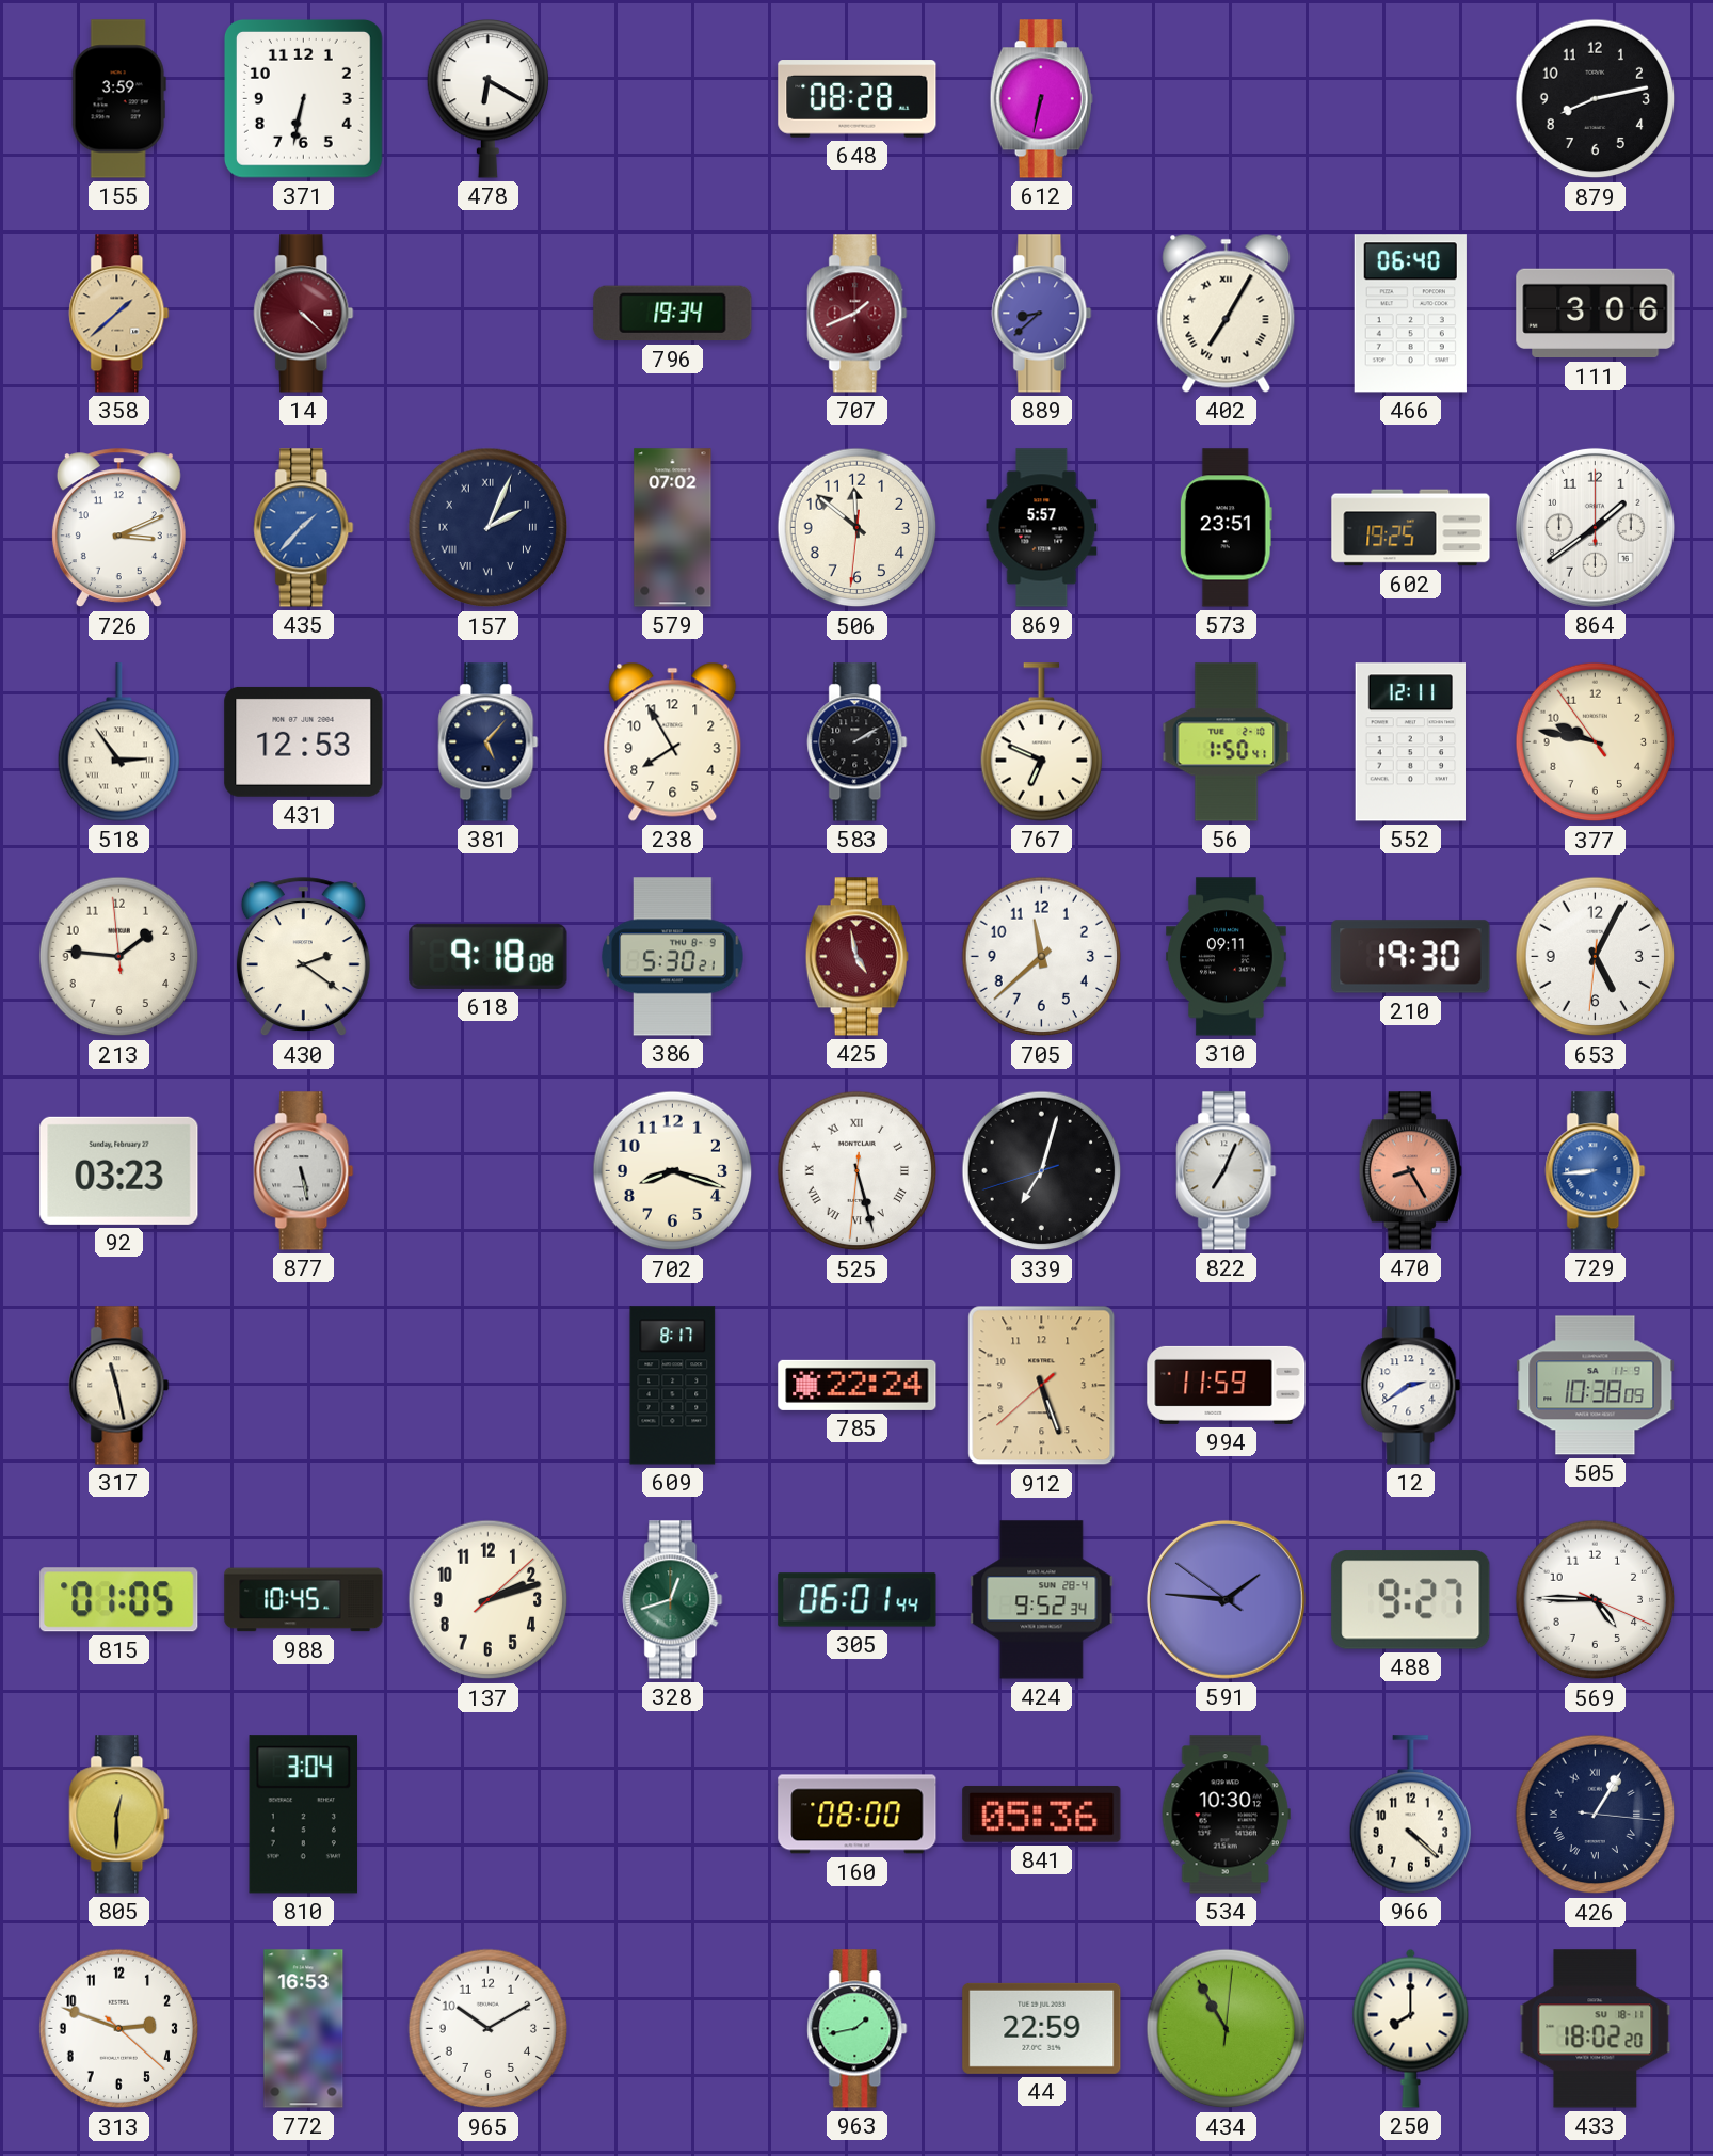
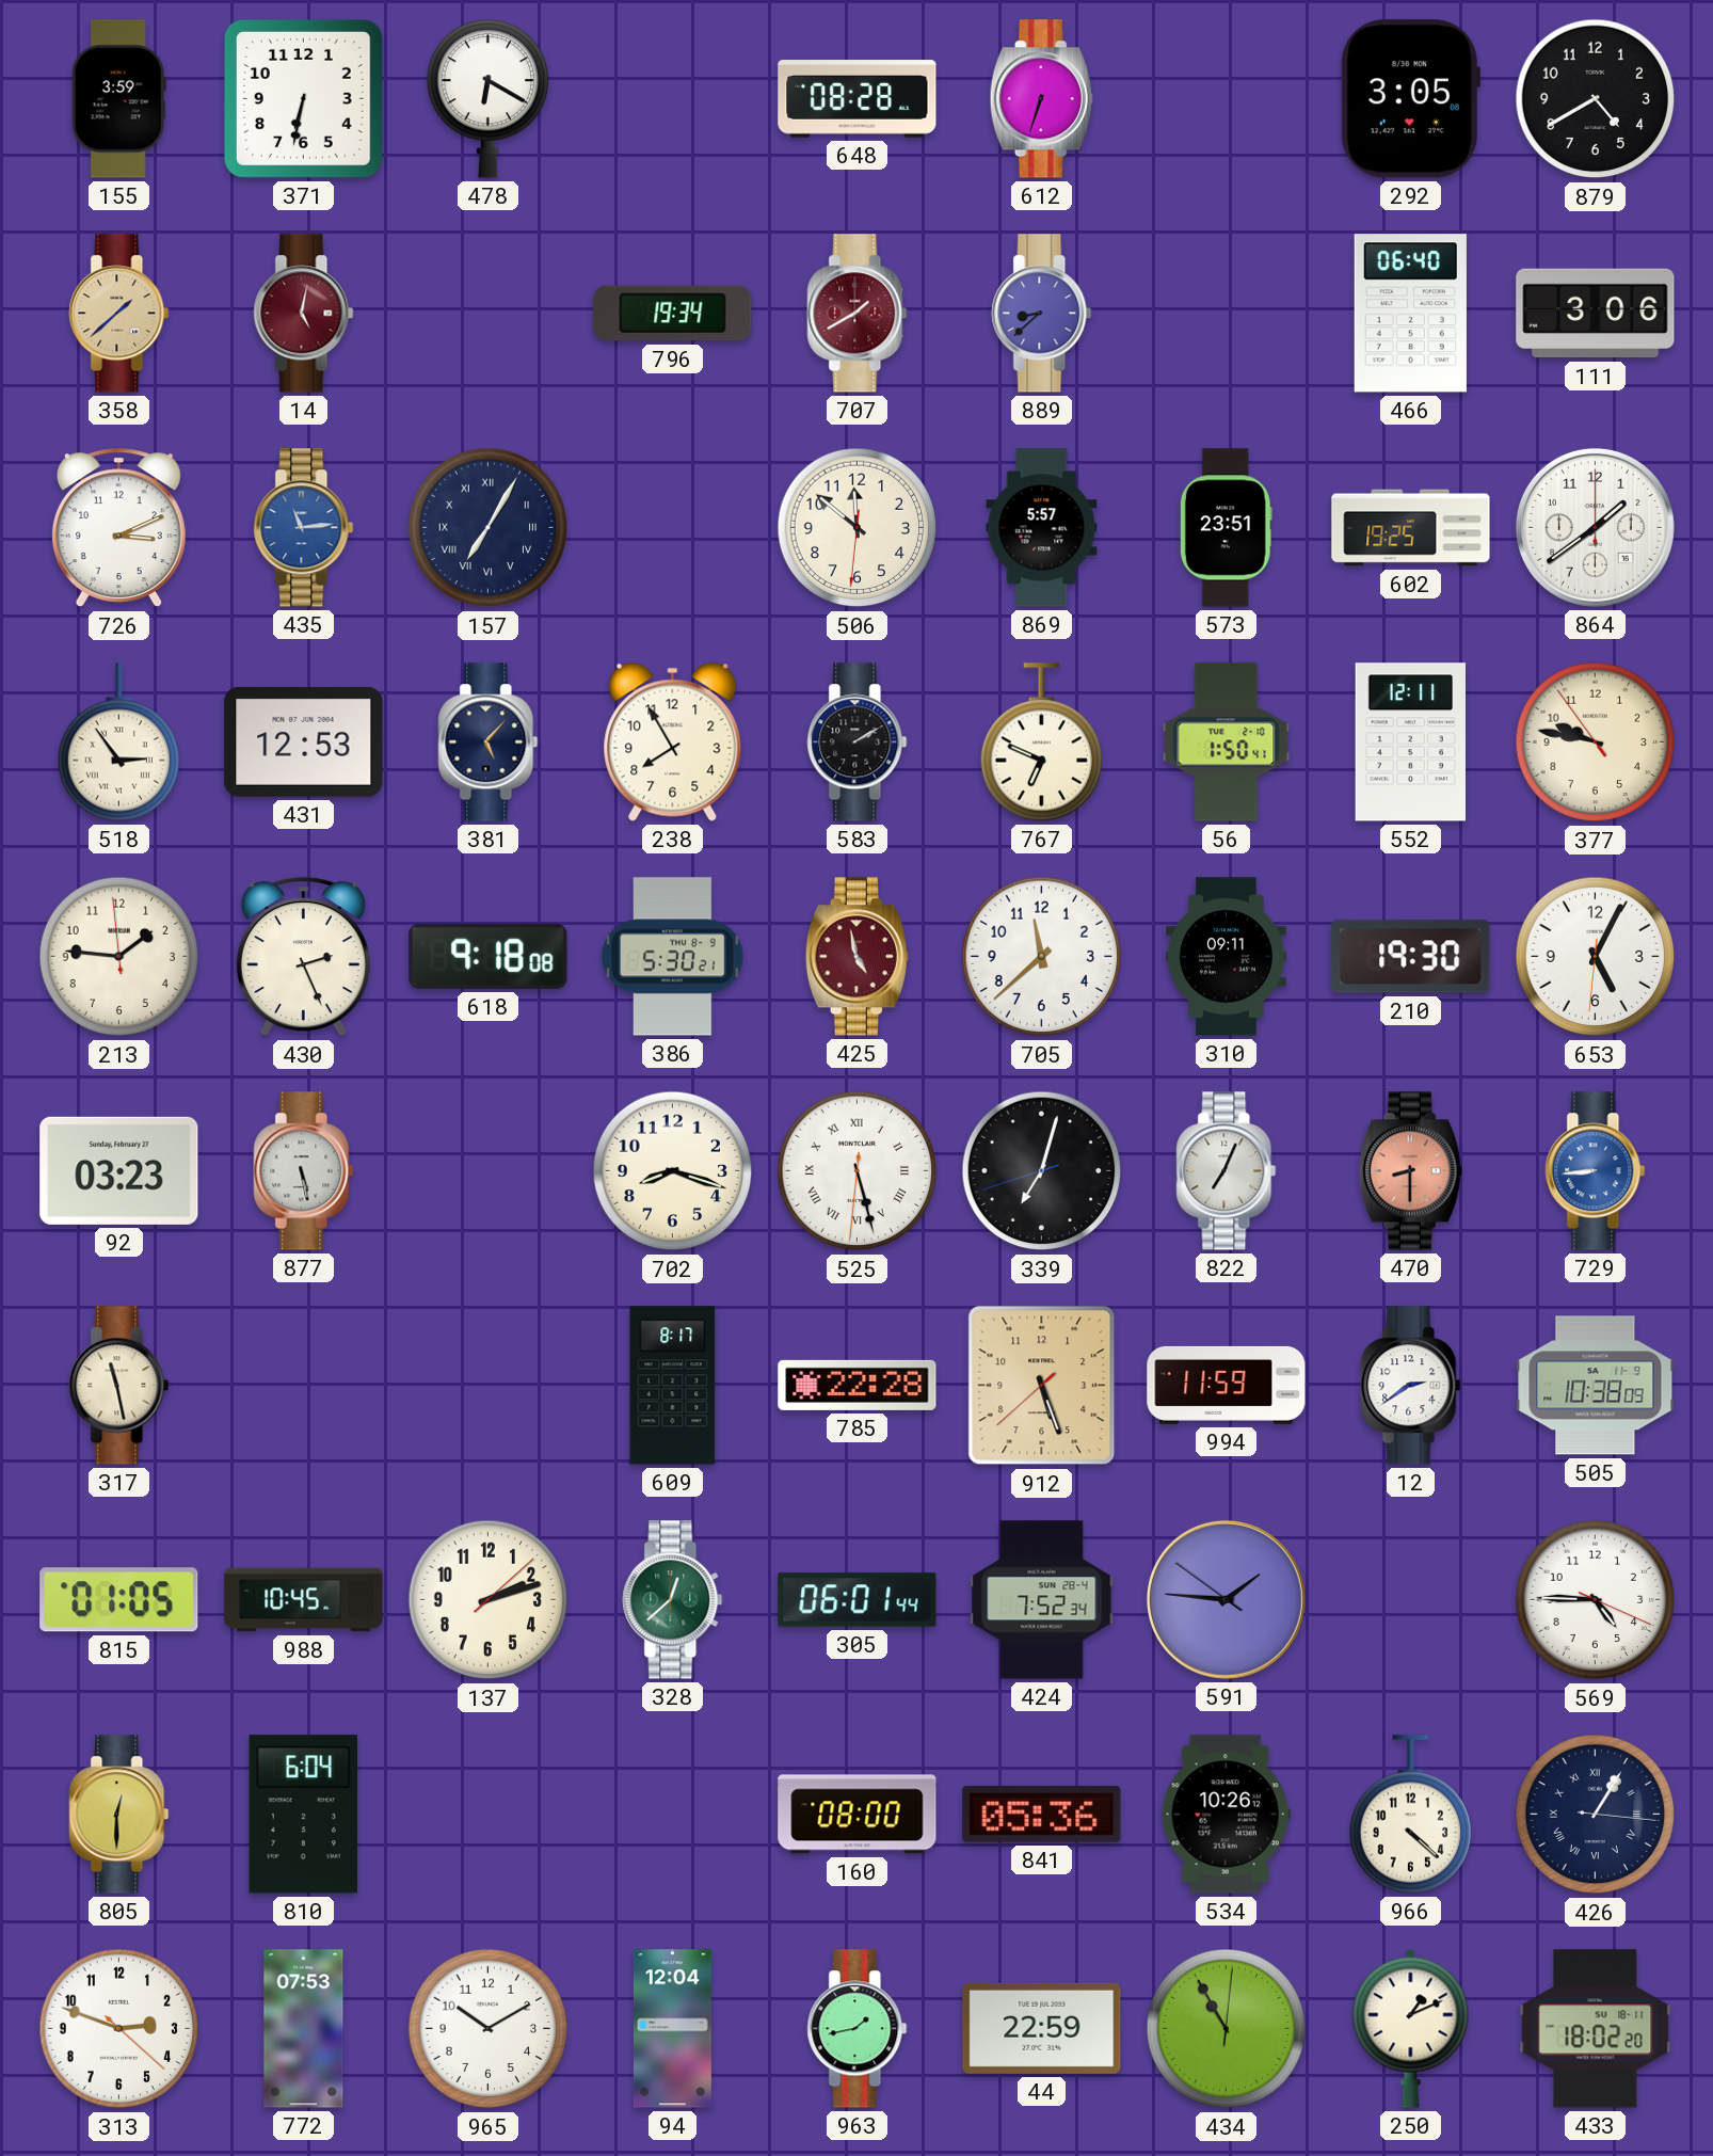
612: 6:32 -> 6:33 (1041, 99)
292: none -> 3:05 (1410, 99)
879: 8:13 -> 4:40 (1596, 99)
14: 4:22 -> 5:02 (304, 314)
707: 1:41 -> 1:40 (858, 314)
402: 7:05 -> none (1227, 313)
435: 1:37 -> 11:14 (304, 528)
157: 2:04 -> 7:05 (489, 528)
579: 07:02 -> none (673, 528)
430: 2:21 -> 2:26 (303, 957)
470: 8:25 -> 8:30 (1410, 1171)
785: 22:24 -> 22:28 (858, 1385)
328: 12:42 -> 12:38 (673, 1600)
424: 9:52 -> 7:52 (1042, 1600)
488: 9:27 -> none (1411, 1600)
810: 3:04 -> 6:04 (303, 1815)
534: 10:30 -> 10:26 (1226, 1815)
772: 16:53 -> 07:53 (304, 2029)
94: none -> 12:04 (672, 2029)
250: 8:00 -> 1:11 (1411, 2028)
